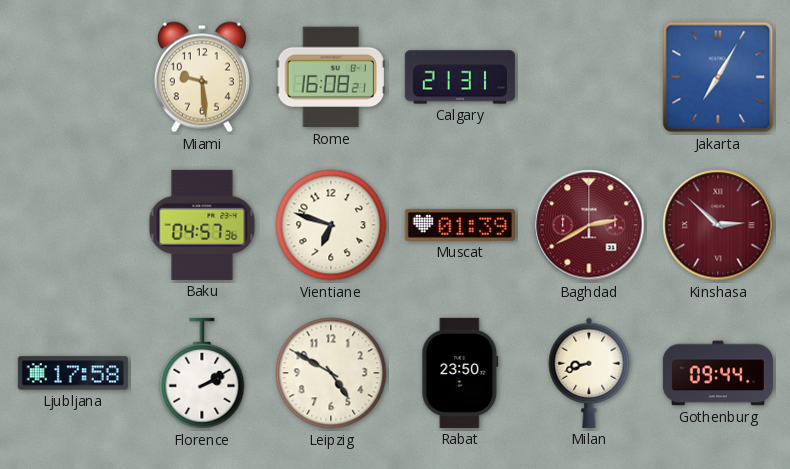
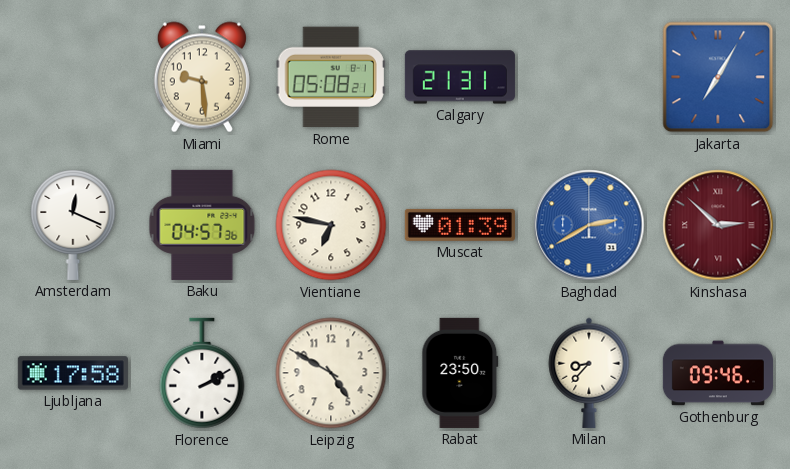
Rome: 16:08 -> 05:08 (331, 77)
Amsterdam: none -> 12:19 (73, 224)
Vientiane: 6:48 -> 6:47 (331, 225)
Baghdad dial: burgundy -> blue (589, 225)
Milan: 8:42 -> 8:37 (589, 373)
Gothenburg: 09:44 -> 09:46 (718, 373)
